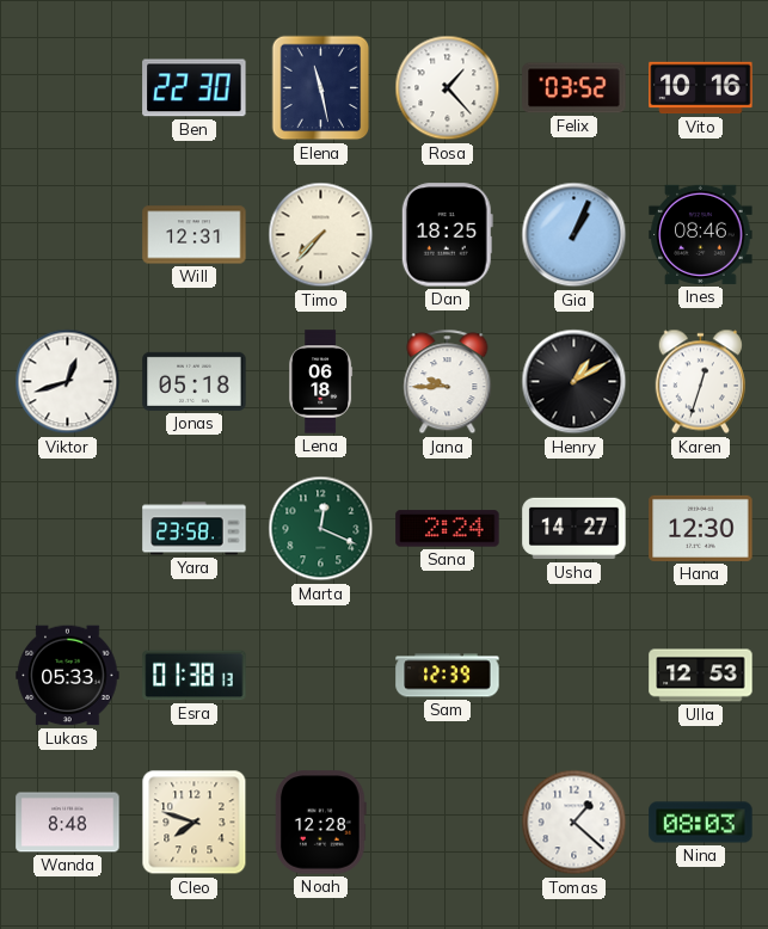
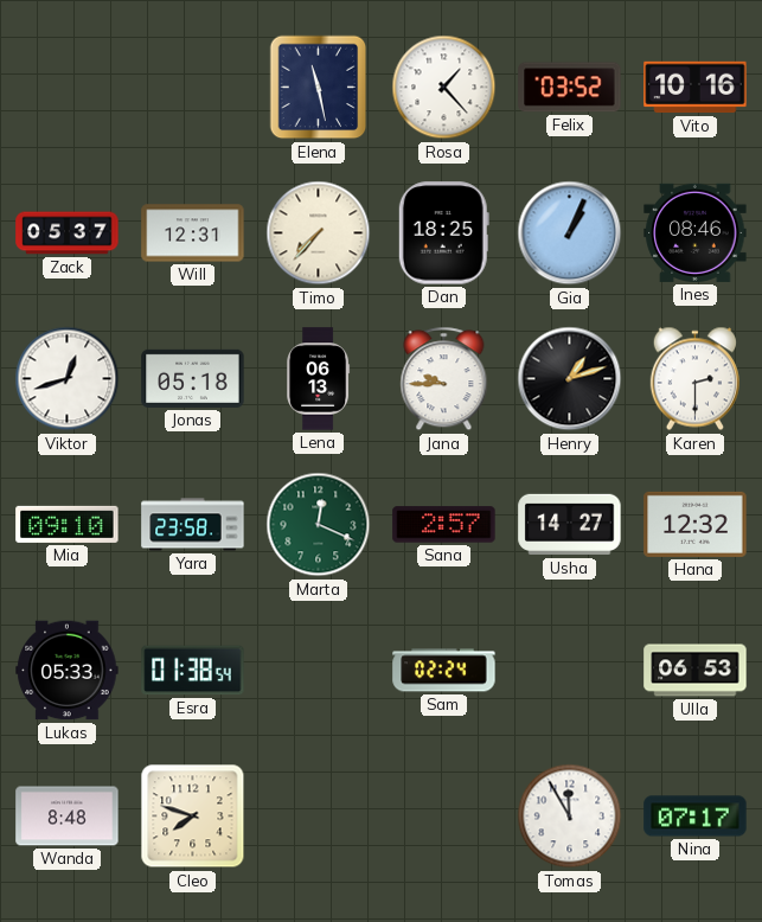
Ben: 22:30 -> none (195, 88)
Zack: none -> 05:37 (68, 233)
Lena: 06:18 -> 06:13 (319, 379)
Henry: 1:10 -> 1:12 (570, 379)
Karen: 12:33 -> 2:30 (694, 379)
Mia: none -> 09:10 (68, 524)
Sana: 2:24 -> 2:57 (444, 525)
Hana: 12:30 -> 12:32 (696, 524)
Esra: 01:38:13 -> 01:38:54 (193, 671)
Sam: 12:39 -> 02:24 (444, 671)
Ulla: 12:53 -> 06:53 (696, 671)
Noah: 12:28 -> none (320, 823)
Tomas: 1:22 -> 11:55 (570, 817)
Nina: 08:03 -> 07:17 (696, 817)
